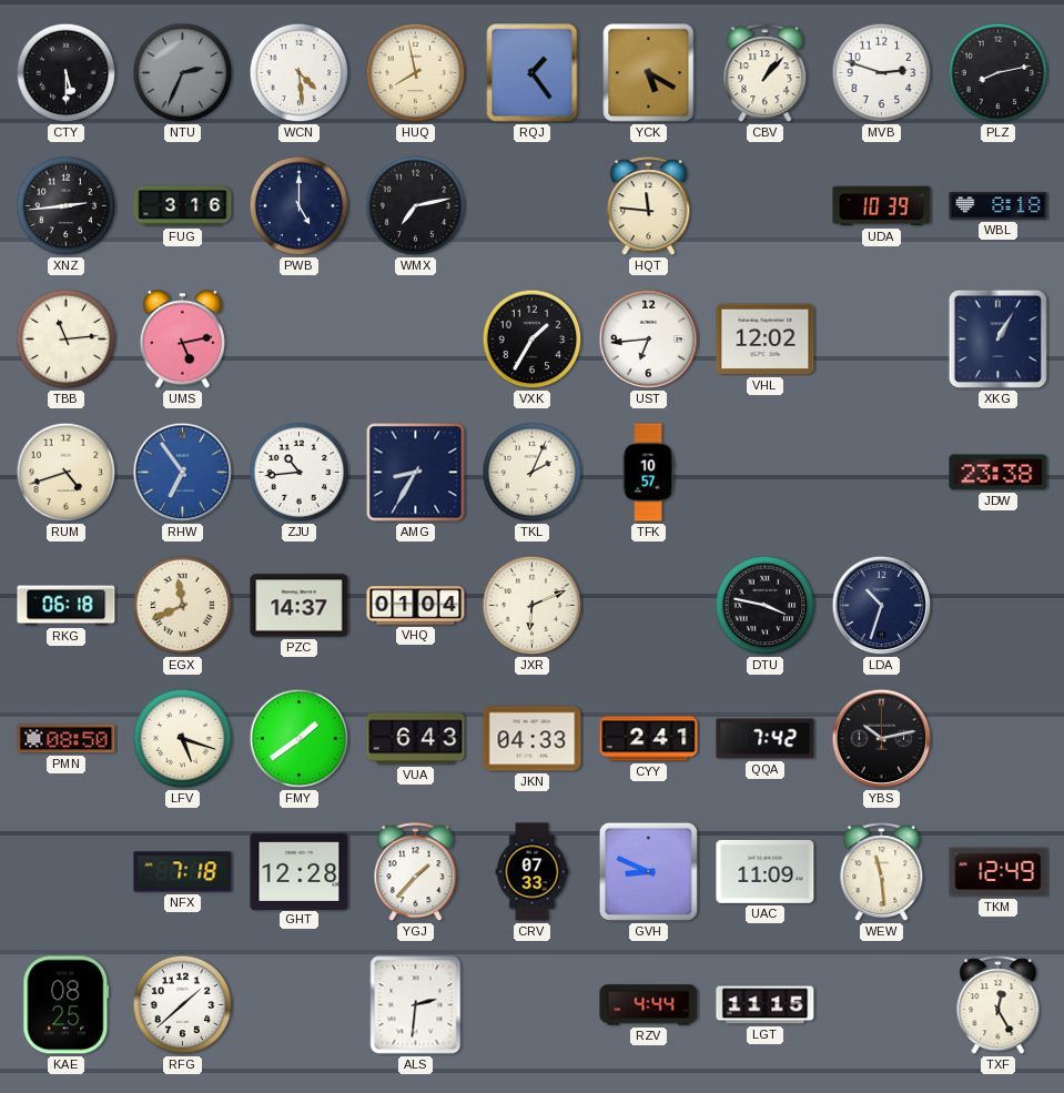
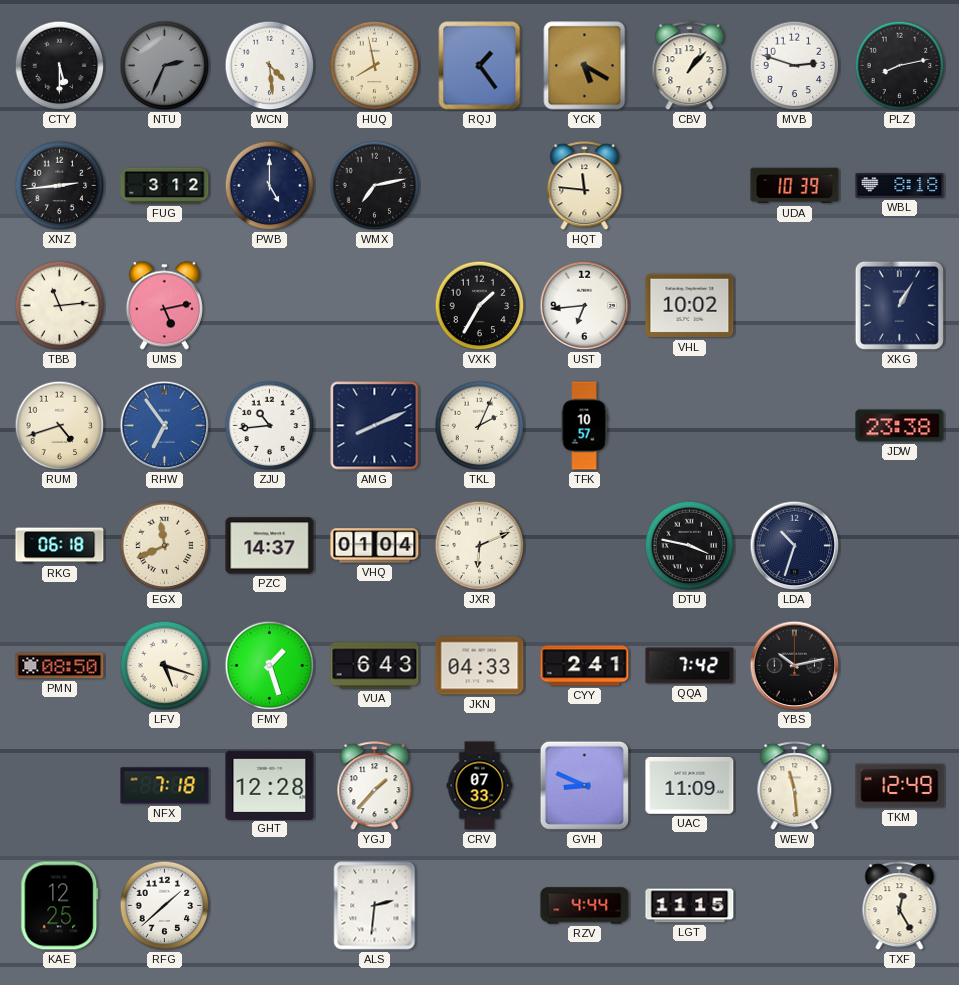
FUG: 3:16 -> 3:12 (165, 186)
VHL: 12:02 -> 10:02 (690, 306)
AMG: 8:35 -> 8:11 (375, 426)
FMY: 1:39 -> 1:27 (270, 666)
KAE: 08:25 -> 12:25 (60, 906)
